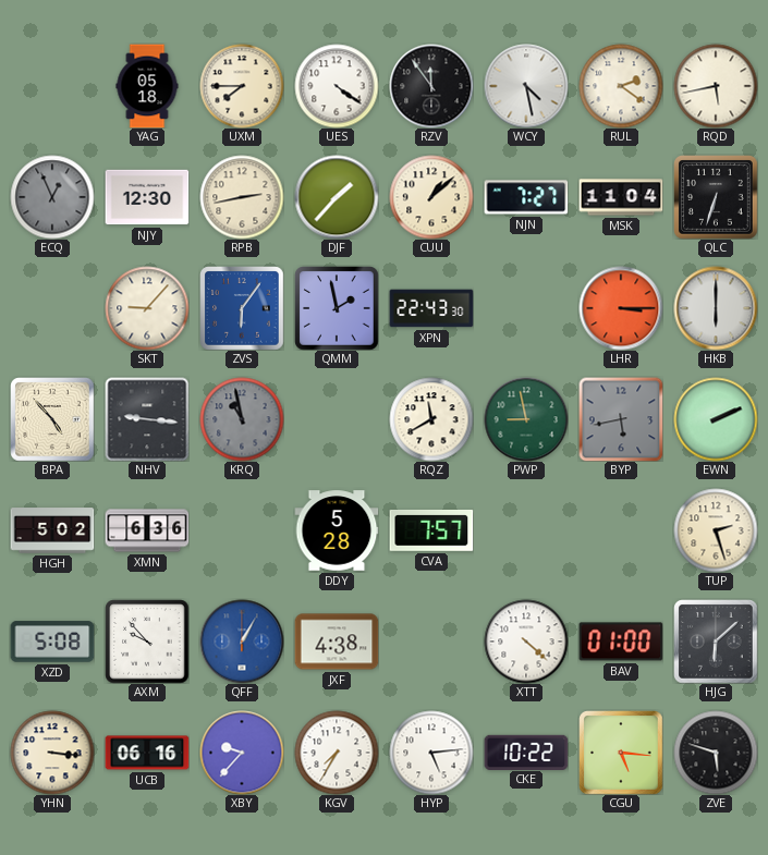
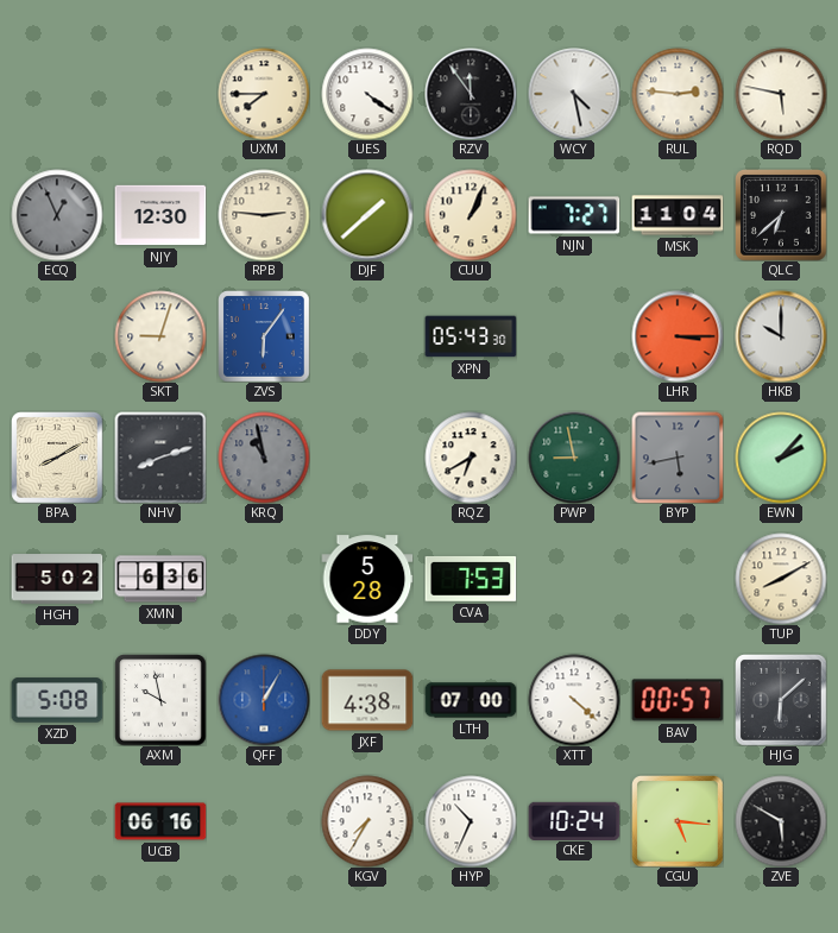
YAG: 05:18 -> none (147, 86)
RUL: 2:21 -> 2:46 (678, 94)
RQD: 5:43 -> 5:47 (781, 94)
RPB: 2:43 -> 2:46 (264, 215)
DJF: 1:37 -> 1:38 (367, 215)
CUU: 1:08 -> 1:04 (471, 215)
QLC: 6:33 -> 6:38 (781, 215)
SKT: 9:07 -> 9:03 (160, 336)
QMM: 1:58 -> none (337, 308)
XPN: 22:43 -> 05:43 (471, 336)
HKB: 6:00 -> 10:00 (781, 336)
BPA: 4:53 -> 8:10 (57, 458)
NHV: 9:16 -> 8:12 (160, 458)
RQZ: 11:40 -> 6:40 (471, 458)
EWN: 2:11 -> 2:07 (781, 458)
CVA: 7:57 -> 7:53 (471, 579)
TUP: 2:27 -> 8:10 (781, 579)
AXM: 9:53 -> 9:58 (160, 700)
LTH: none -> 07:00 (471, 700)
BAV: 01:00 -> 00:57 (678, 700)
YHN: 3:16 -> none (52, 753)
XBY: 9:37 -> none (242, 753)
HYP: 5:14 -> 10:34 (471, 821)
CKE: 10:22 -> 10:24 (574, 820)
ZVE: 5:48 -> 5:50 (781, 821)
